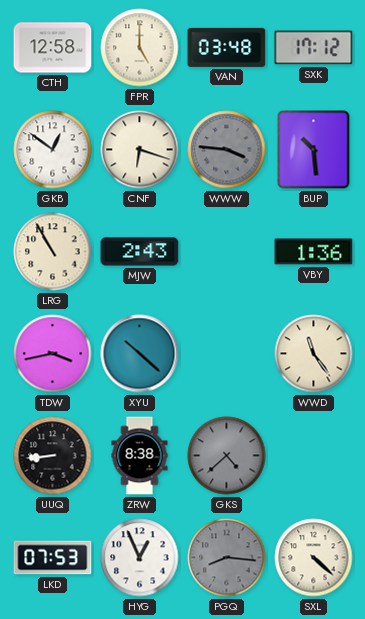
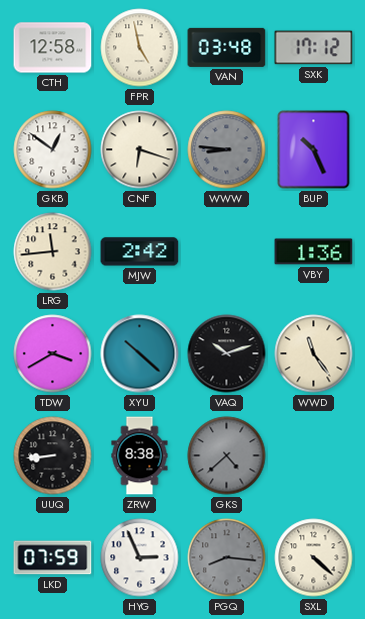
FPR: 5:00 -> 4:58 (140, 48)
WWW: 3:46 -> 8:46 (227, 150)
BUP: 10:29 -> 10:26 (314, 150)
LRG: 10:55 -> 11:44 (53, 252)
MJW: 2:43 -> 2:42 (140, 252)
TDW: 3:43 -> 3:40 (53, 354)
VAQ: none -> 10:12 (227, 354)
LKD: 07:53 -> 07:59 (53, 558)
HYG: 12:56 -> 2:56 (140, 558)
